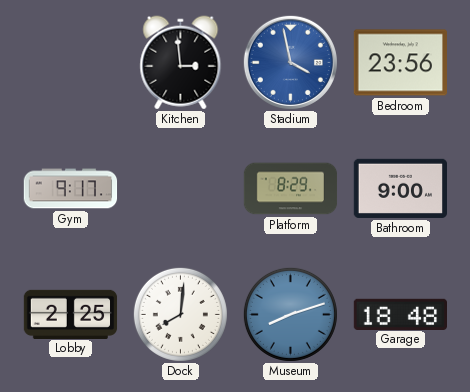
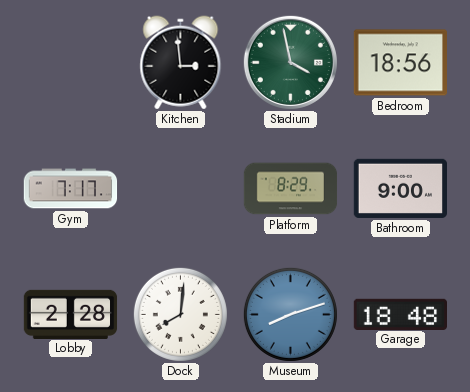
Stadium dial: blue -> green (290, 62)
Bedroom: 23:56 -> 18:56 (400, 63)
Gym: 9:17 -> 7:17 (71, 189)
Lobby: 2:25 -> 2:28 (71, 314)
